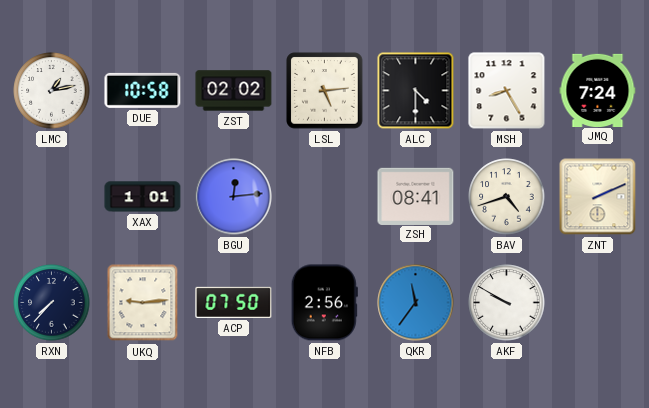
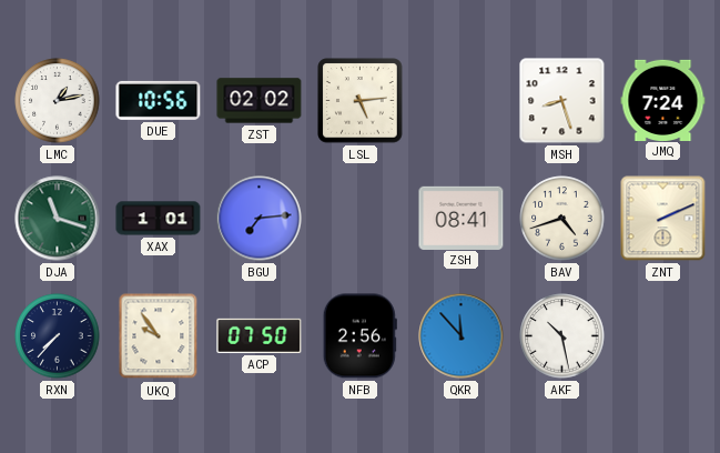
DUE: 10:58 -> 10:56 (159, 100)
ALC: 4:30 -> none (416, 91)
MSH: 8:25 -> 8:27 (562, 101)
DJA: none -> 11:18 (58, 219)
BGU: 12:14 -> 7:14 (260, 219)
UKQ: 9:14 -> 9:54 (159, 336)
QKR: 11:36 -> 11:53 (462, 336)
AKF: 9:50 -> 10:28 (562, 336)
